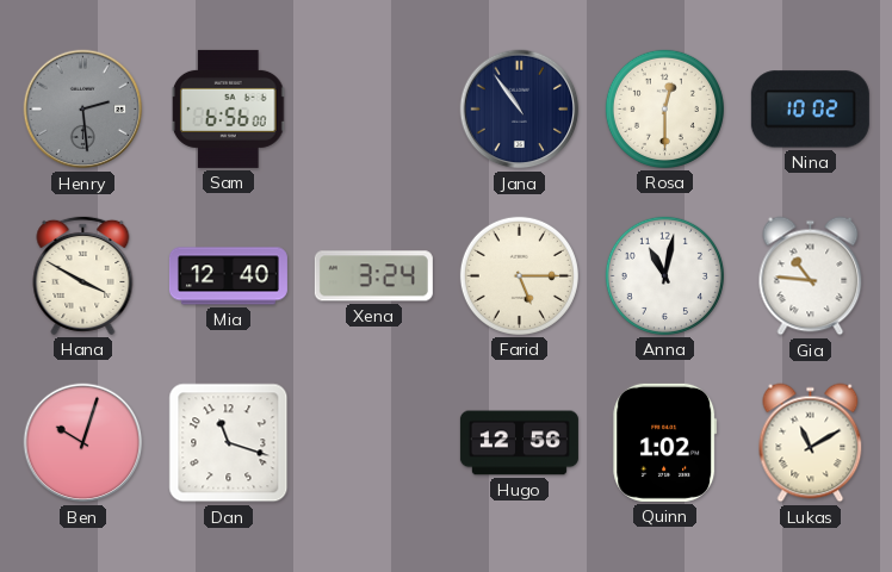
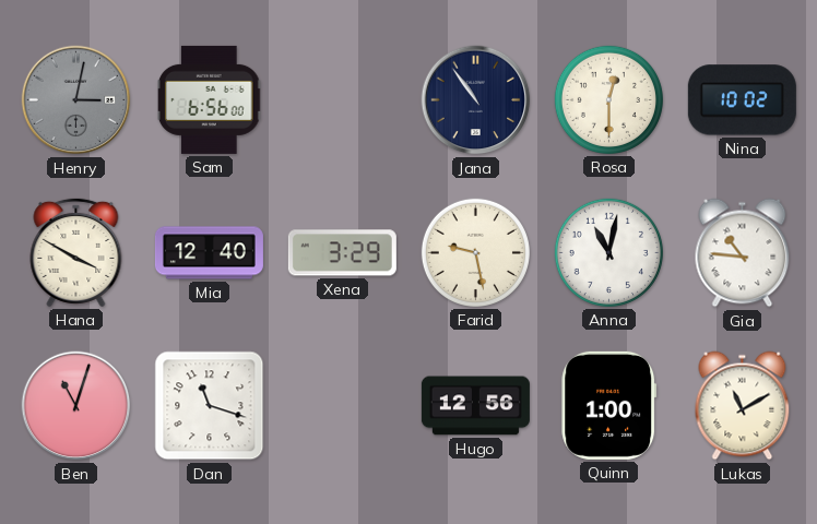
Henry: 2:29 -> 3:02 (76, 100)
Xena: 3:24 -> 3:29 (342, 253)
Farid: 5:15 -> 9:28 (475, 252)
Ben: 10:03 -> 11:03 (76, 406)
Quinn: 1:02 -> 1:00 (609, 405)
